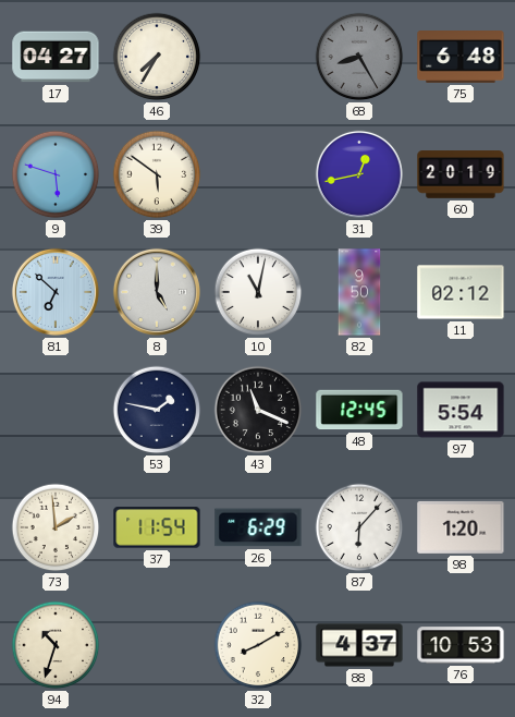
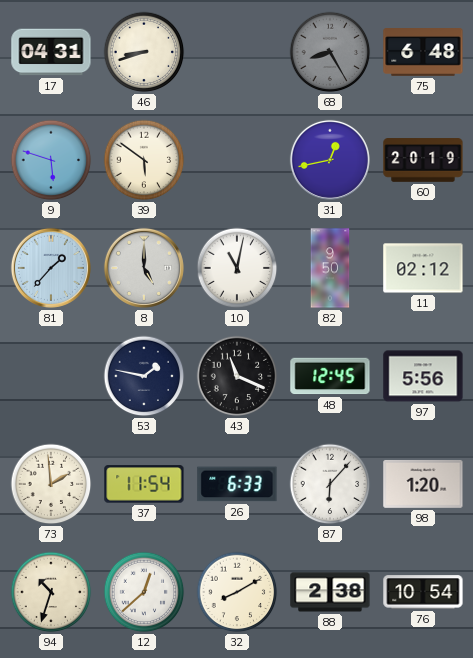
17: 04:27 -> 04:31 (51, 52)
46: 7:35 -> 8:42 (144, 52)
81: 6:52 -> 1:37 (51, 268)
97: 5:54 -> 5:56 (423, 376)
26: 6:29 -> 6:33 (237, 484)
12: none -> 12:38 (144, 592)
88: 4:37 -> 2:38 (330, 592)
76: 10:53 -> 10:54 (423, 592)
